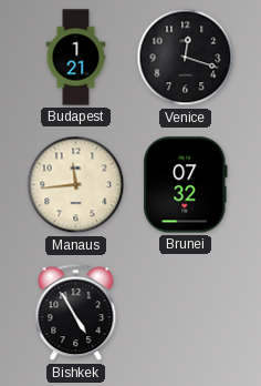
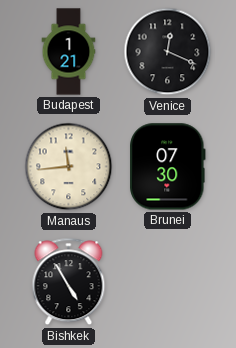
Venice: 12:18 -> 12:19 (168, 52)
Brunei: 07:32 -> 07:30 (168, 167)
